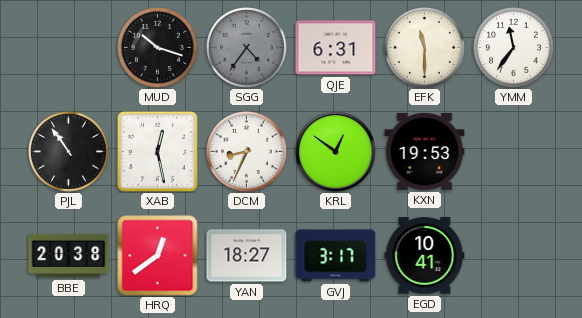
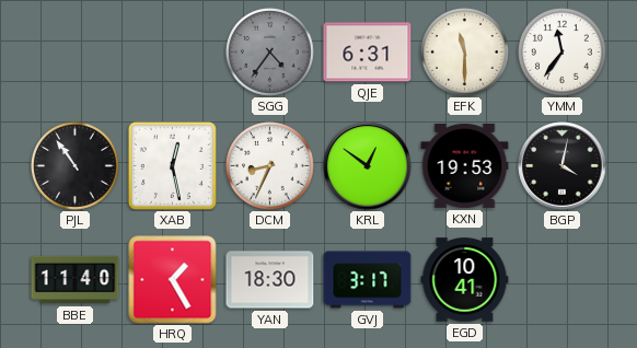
MUD: 10:18 -> none (158, 48)
BGP: none -> 4:02 (563, 166)
BBE: 20:38 -> 11:40 (76, 280)
HRQ: 12:39 -> 1:25 (173, 280)
YAN: 18:27 -> 18:30 (270, 280)
